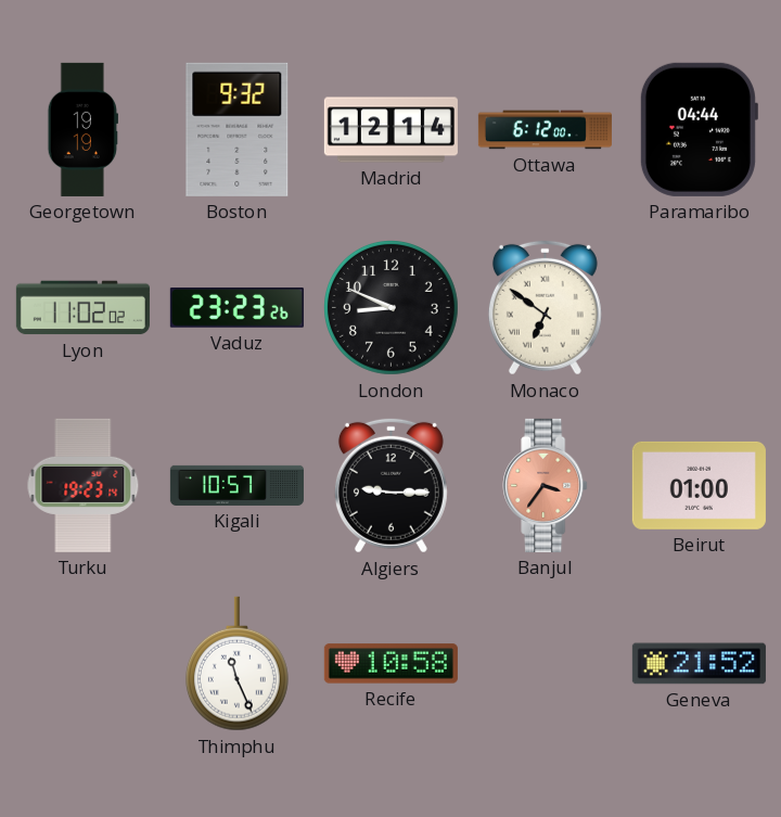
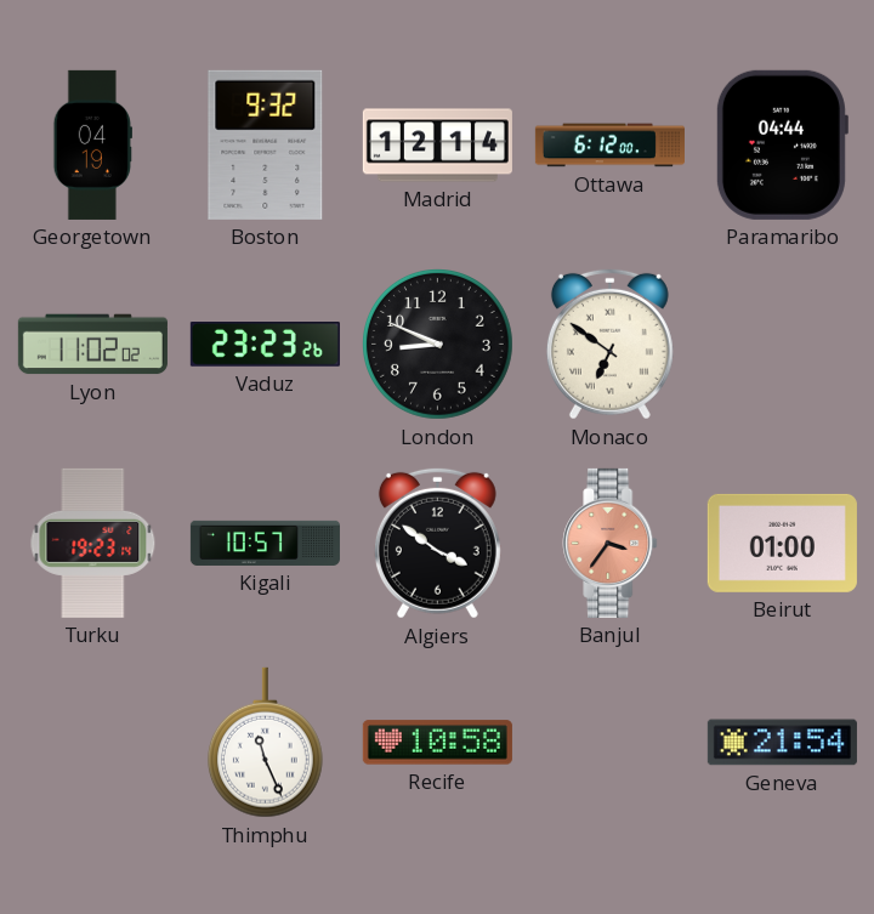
Georgetown: 19:19 -> 04:19 (92, 144)
Algiers: 9:15 -> 3:51 (437, 543)
Geneva: 21:52 -> 21:54 (782, 743)
